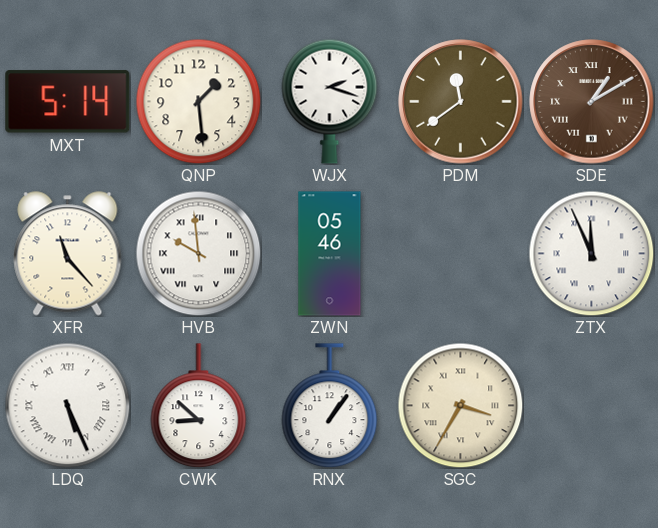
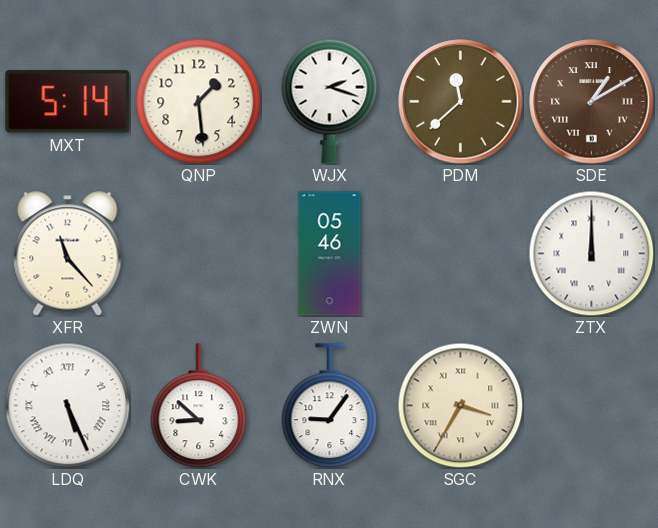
PDM: 11:39 -> 11:38 (461, 102)
HVB: 9:59 -> none (198, 253)
ZTX: 11:56 -> 12:00 (591, 253)
RNX: 1:06 -> 9:06 (330, 406)
